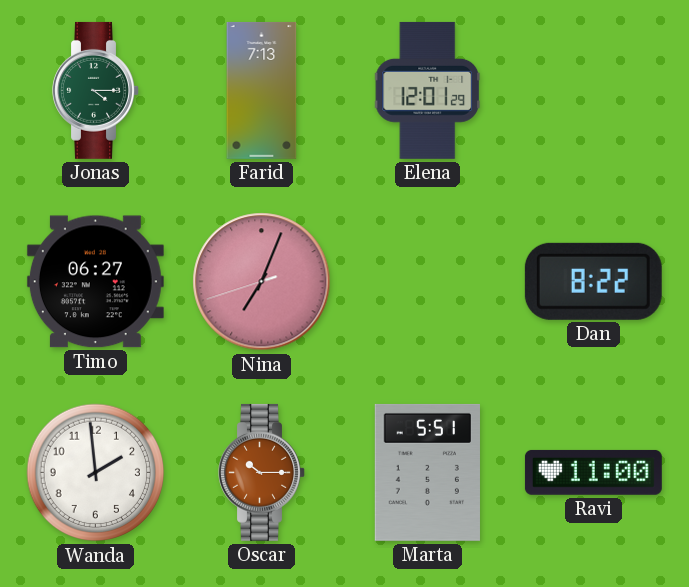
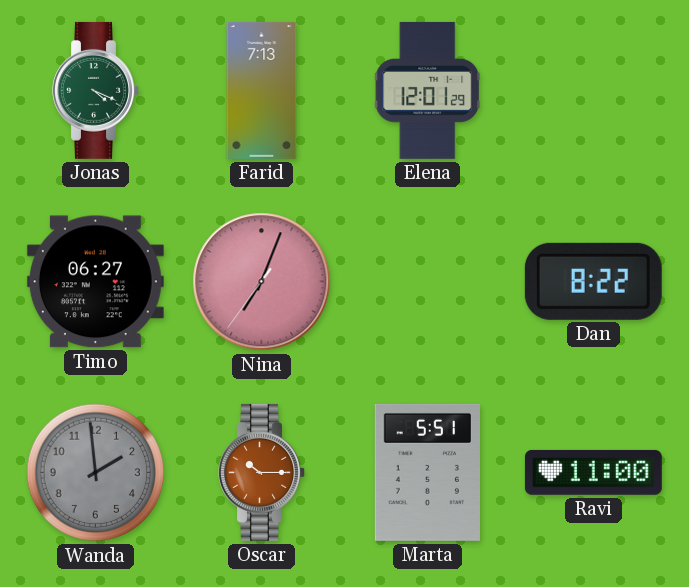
Jonas: 4:15 -> 4:19 (96, 90)
Nina: 7:03:42 -> 7:03:36 (262, 282)
Wanda dial: white -> grey (96, 473)
